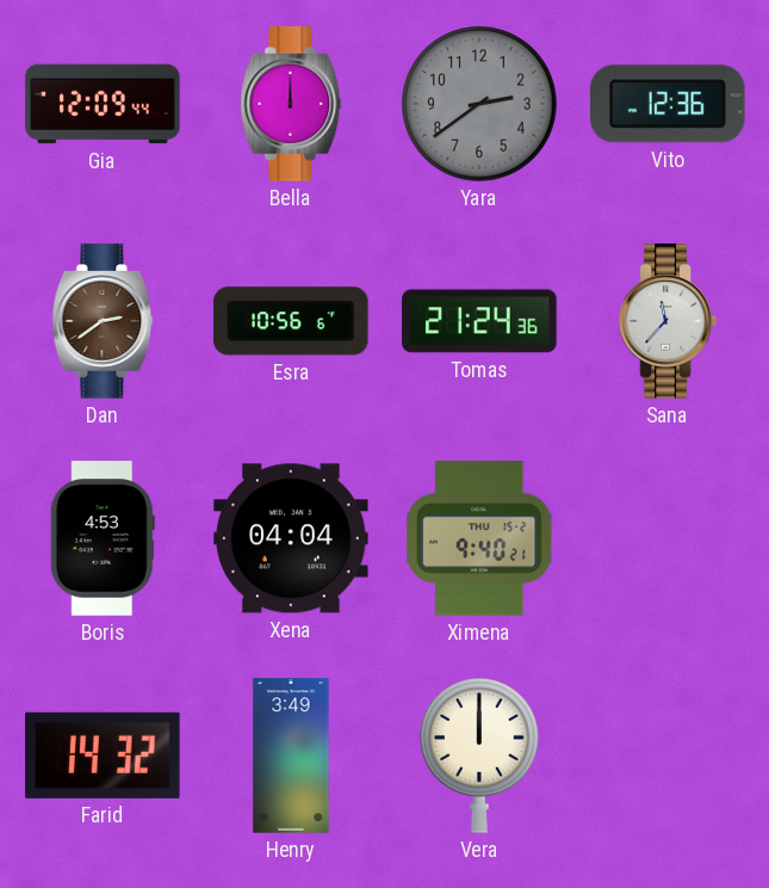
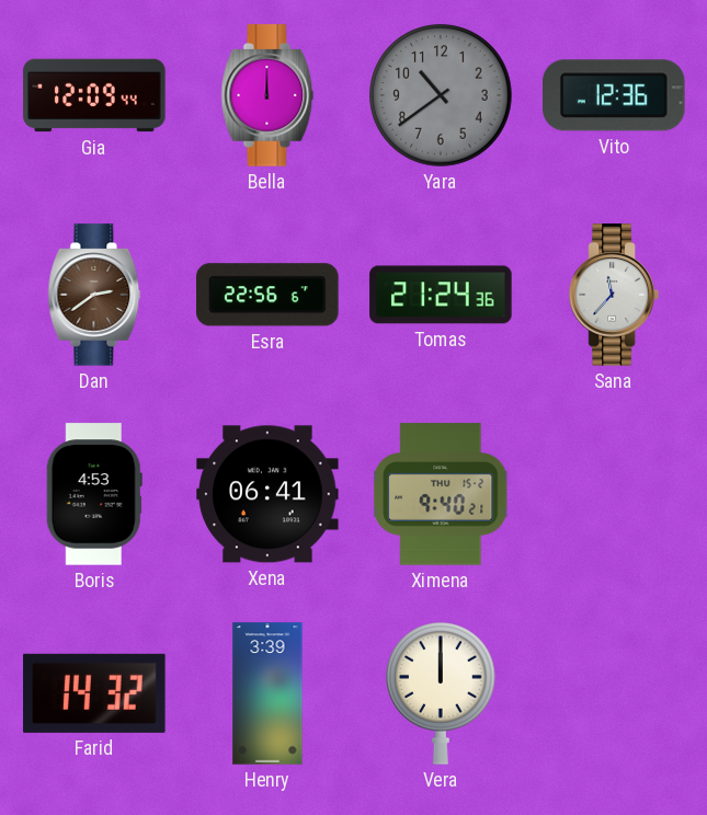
Yara: 2:39 -> 10:39 (441, 95)
Esra: 10:56 -> 22:56 (267, 295)
Xena: 04:04 -> 06:41 (267, 494)
Henry: 3:49 -> 3:39 (267, 693)
